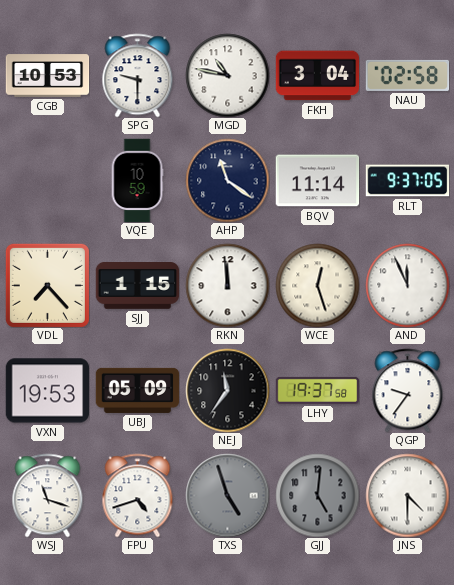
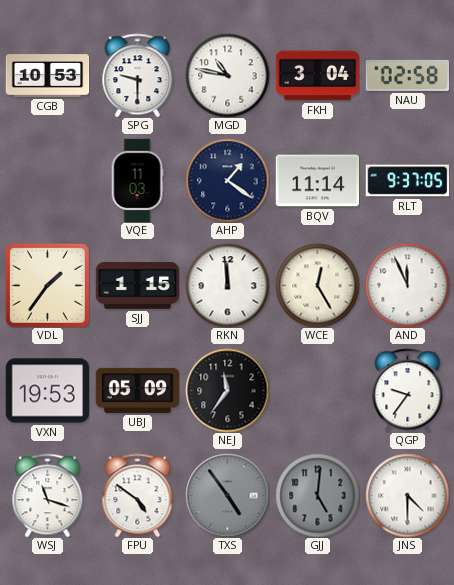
VQE: 10:59 -> 11:03 (137, 180)
AHP: 11:21 -> 1:21 (227, 180)
VDL: 7:23 -> 1:36 (47, 285)
WCE: 12:27 -> 12:25 (317, 285)
LHY: 19:37 -> none (317, 390)
FPU: 4:42 -> 4:51 (138, 495)
TXS: 4:57 -> 4:54 (227, 495)
